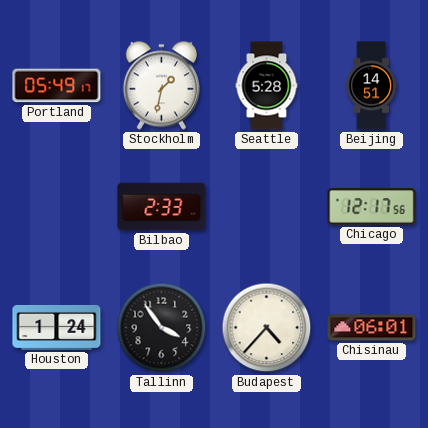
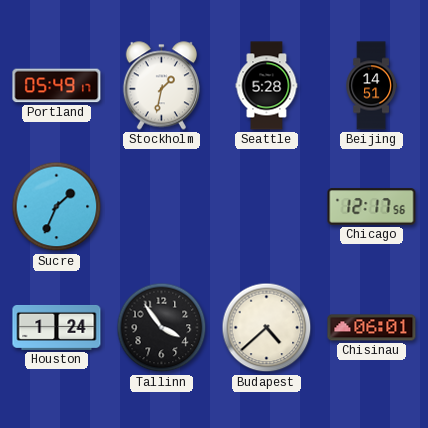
Sucre: none -> 1:34 (57, 207)
Bilbao: 2:33 -> none (162, 207)
Budapest: 4:37 -> 4:38 (267, 328)
